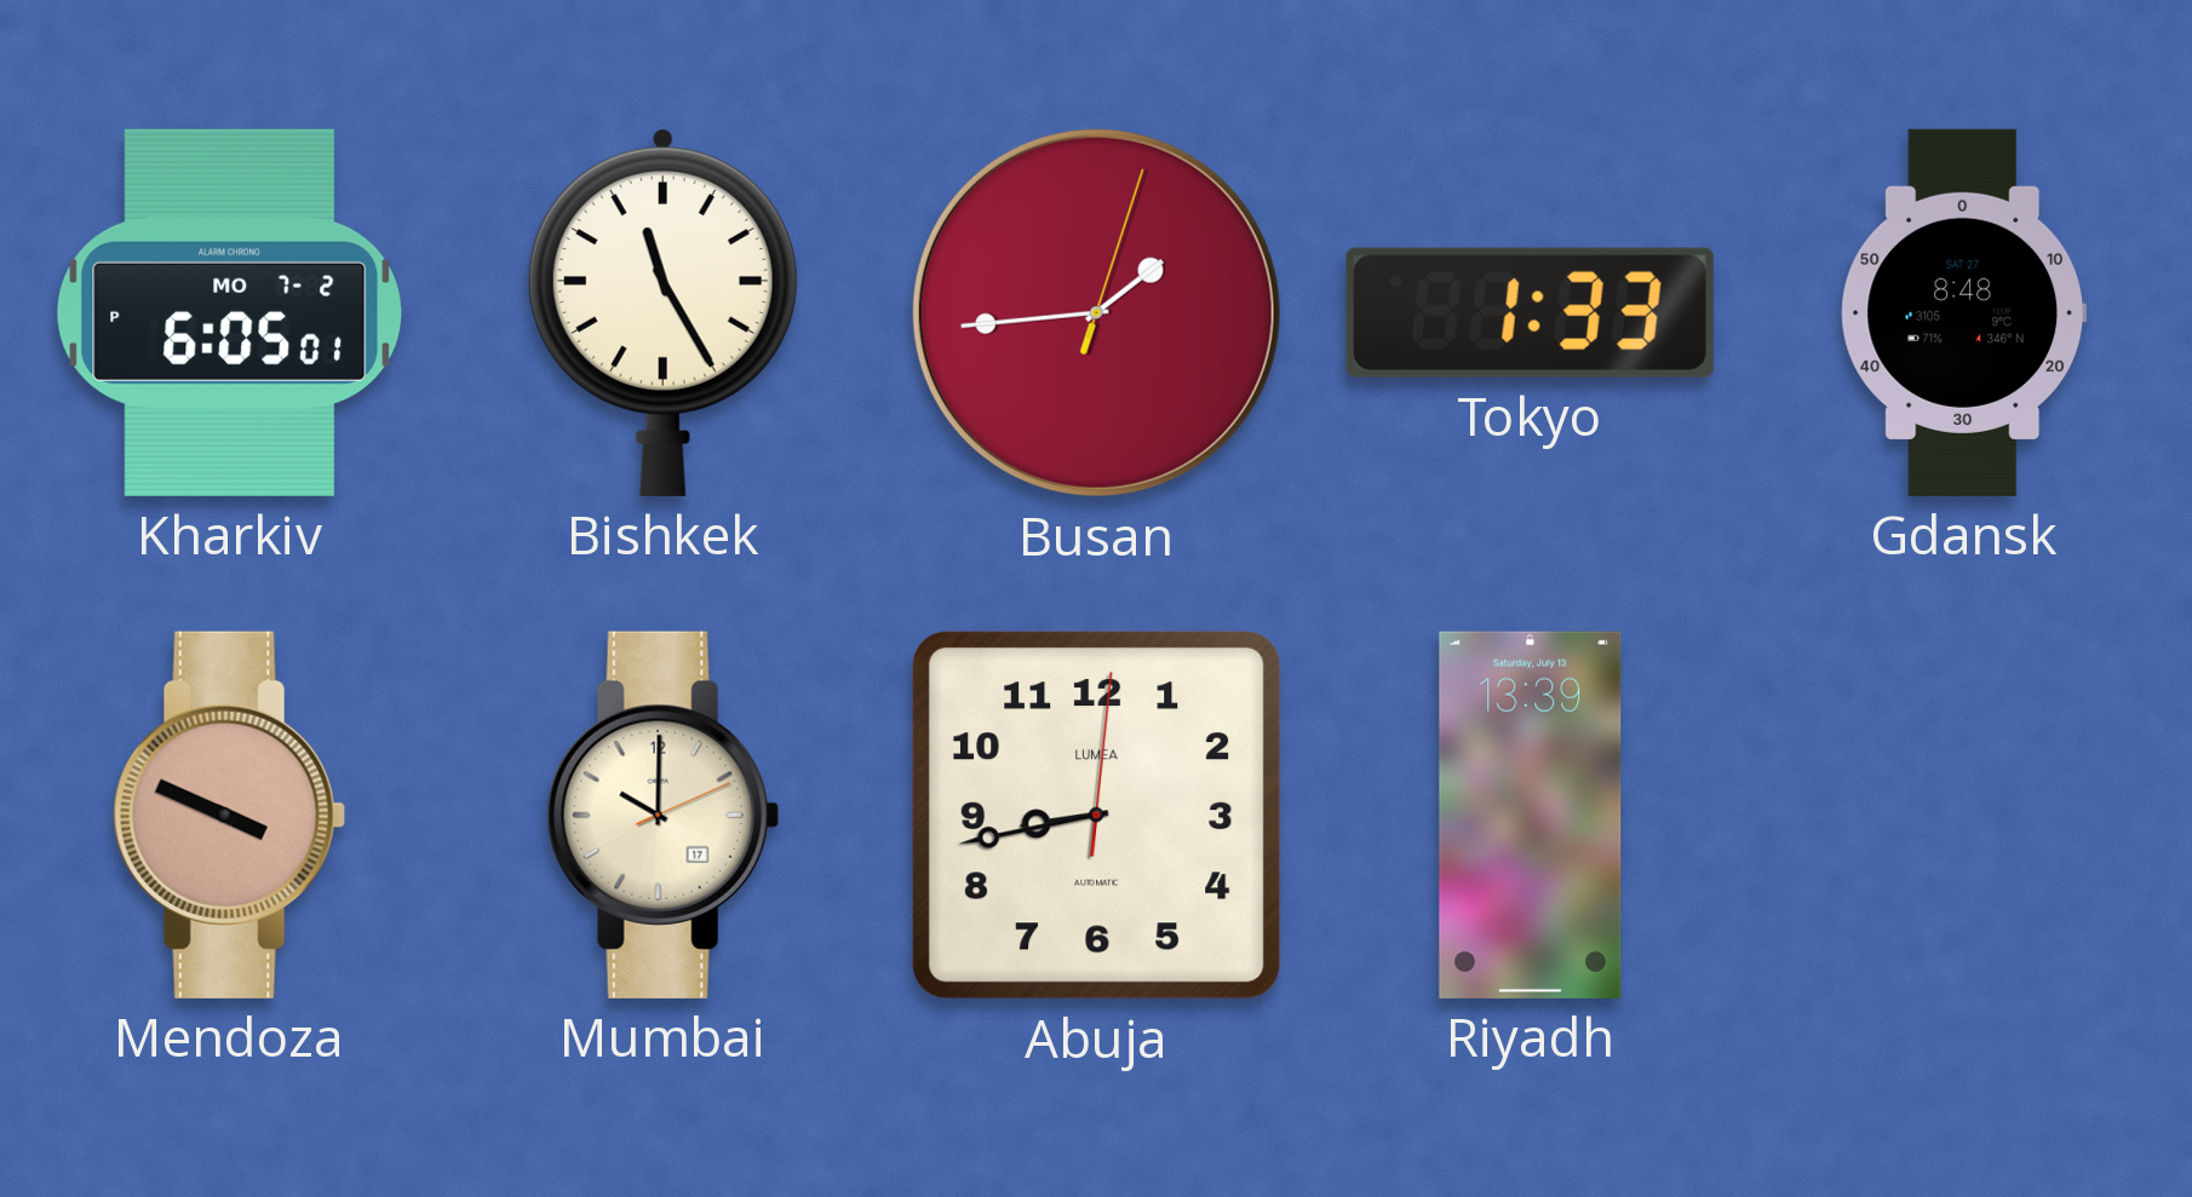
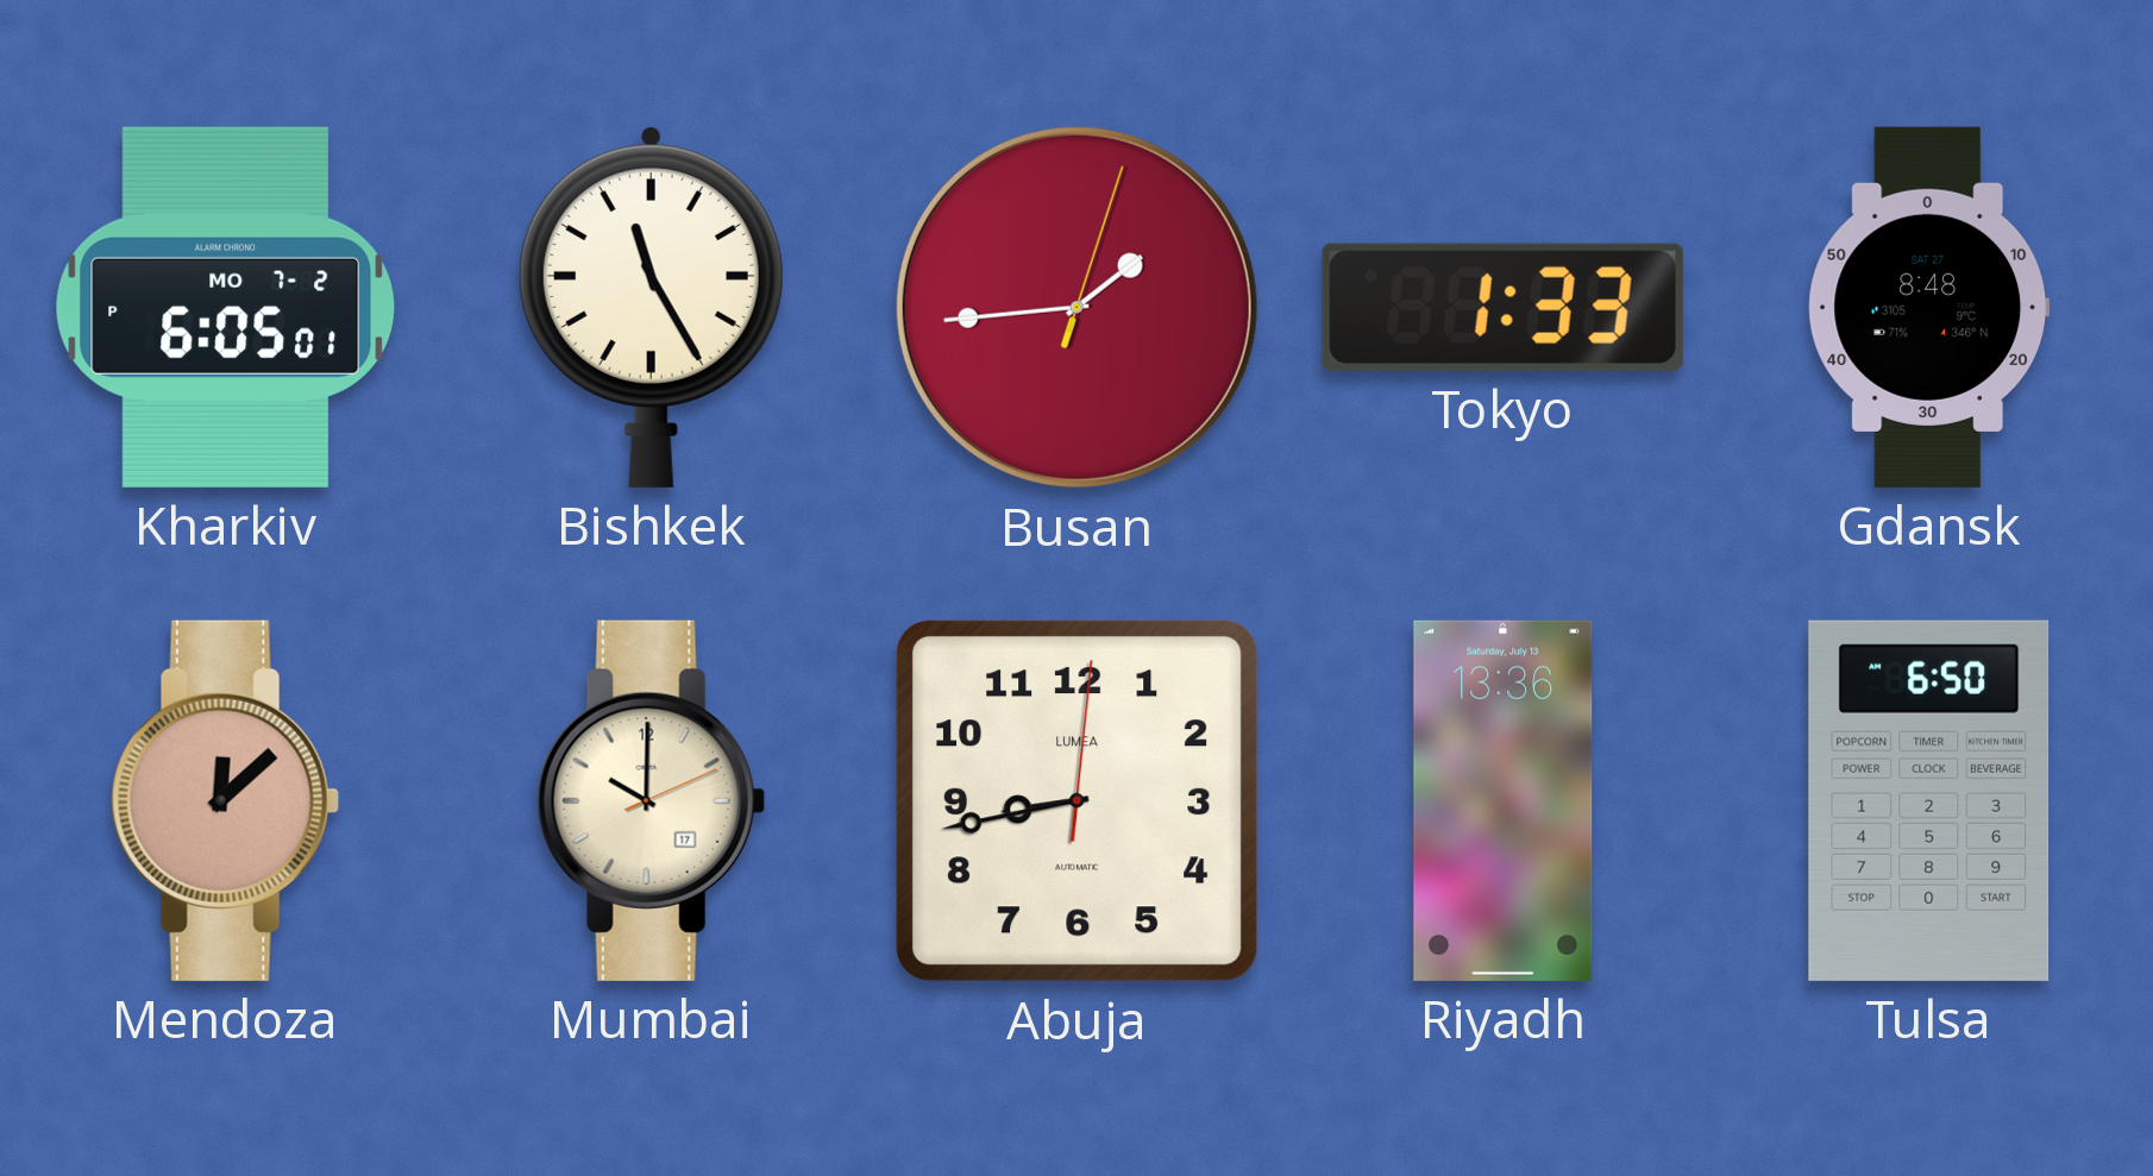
Mendoza: 3:49 -> 12:08 (225, 800)
Riyadh: 13:39 -> 13:36 (1504, 800)
Tulsa: none -> 6:50 (1929, 800)
